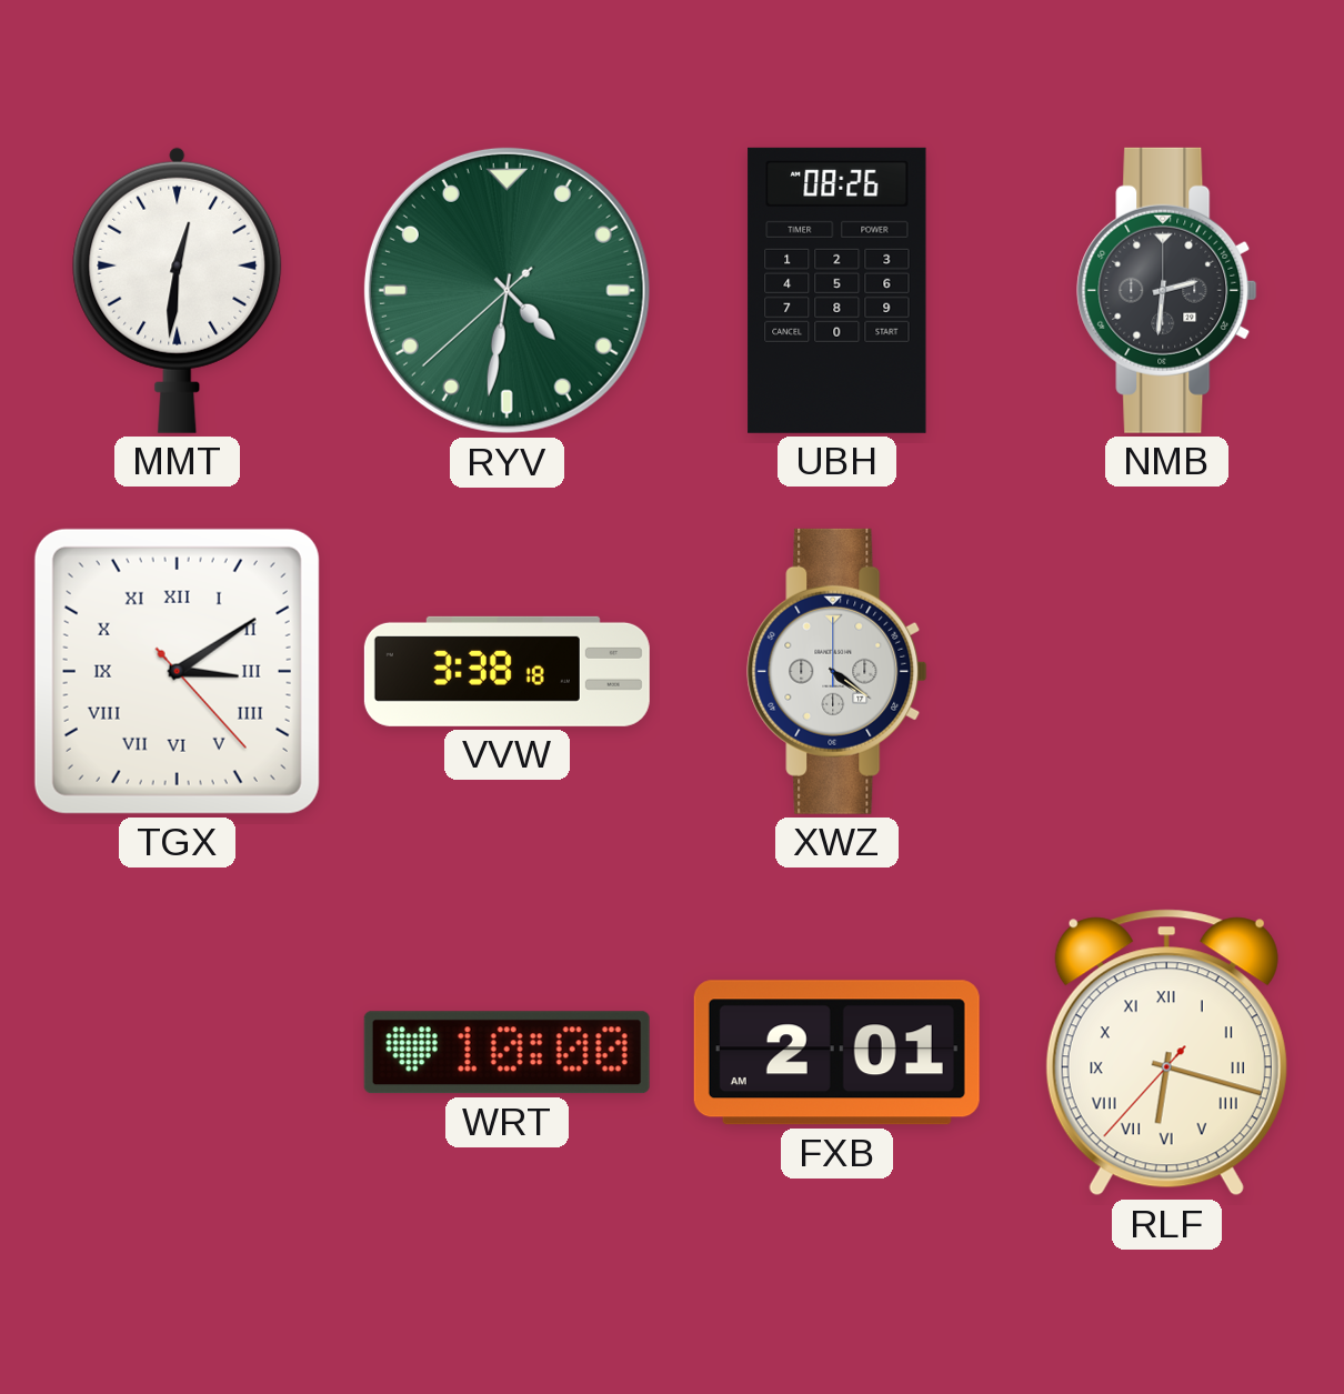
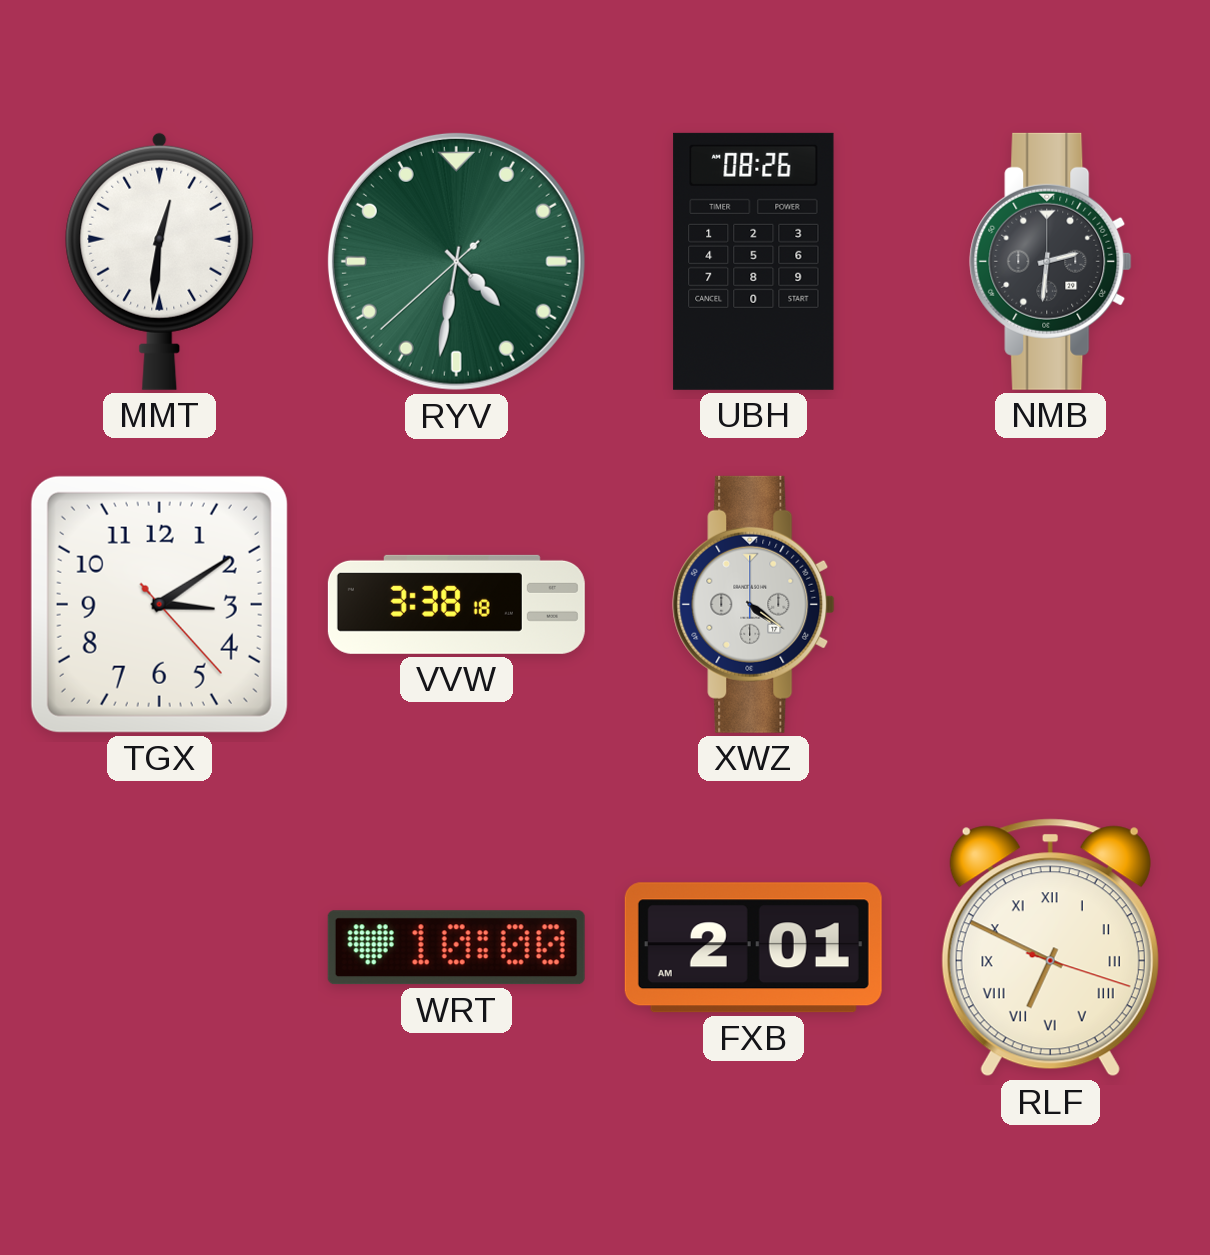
TGX numerals: Roman -> Arabic (159, 604)
RLF: 6:17 -> 6:49 (1050, 948)
